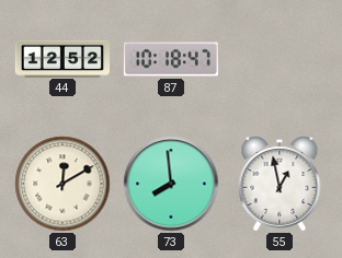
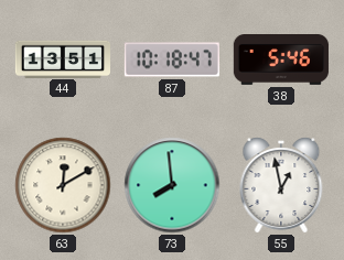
44: 12:52 -> 13:51 (62, 58)
38: none -> 5:46 (281, 61)
